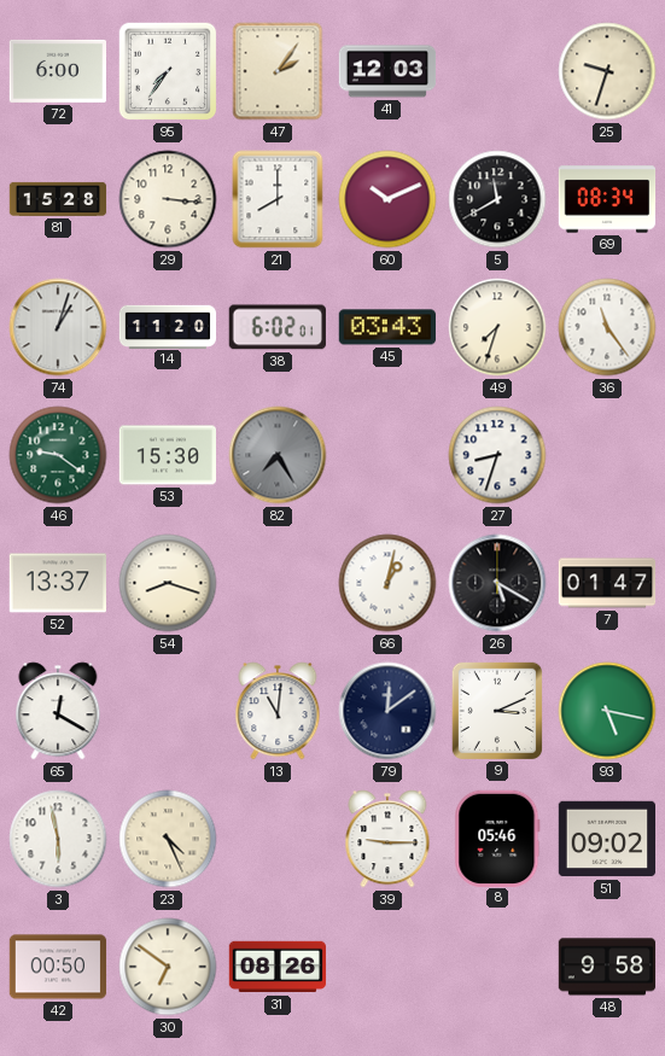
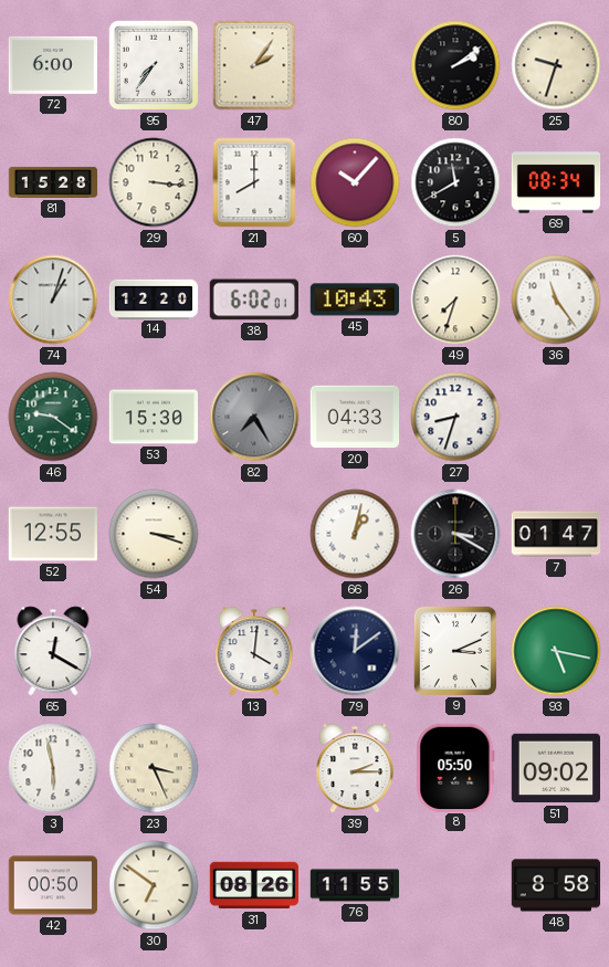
41: 12:03 -> none (387, 71)
80: none -> 2:09 (455, 65)
60: 10:11 -> 10:07 (355, 182)
14: 11:20 -> 12:20 (154, 298)
45: 03:43 -> 10:43 (354, 299)
20: none -> 04:33 (355, 417)
52: 13:37 -> 12:55 (52, 534)
54: 8:18 -> 3:18 (154, 534)
26: 5:20 -> 3:20 (455, 534)
13: 11:01 -> 4:01 (254, 651)
23: 4:26 -> 3:26 (154, 768)
39: 9:15 -> 2:15 (355, 768)
8: 05:46 -> 05:50 (455, 767)
76: none -> 11:55 (355, 885)
48: 9:58 -> 8:58 (556, 885)
